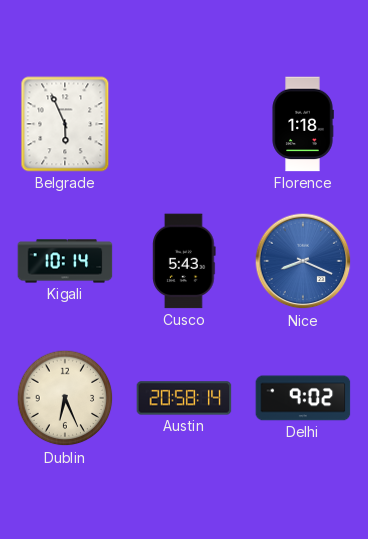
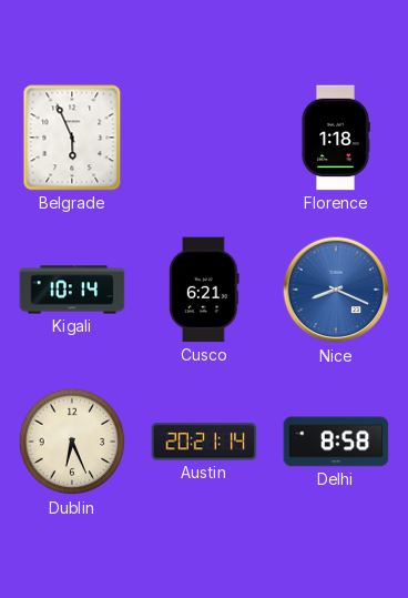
Cusco: 5:43 -> 6:21 (204, 290)
Austin: 20:58 -> 20:21 (204, 442)
Delhi: 9:02 -> 8:58 (336, 442)
